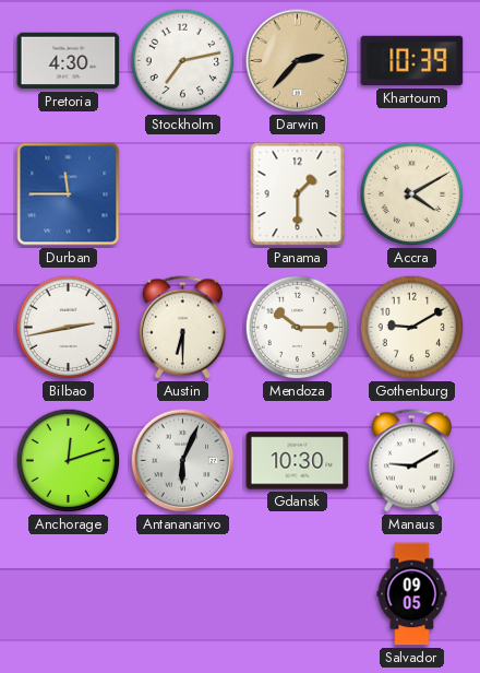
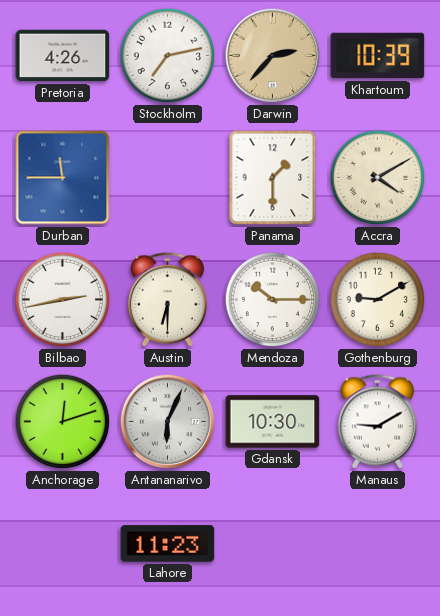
Pretoria: 4:30 -> 4:26 (63, 56)
Lahore: none -> 11:23 (168, 544)
Salvador: 09:05 -> none (412, 594)
